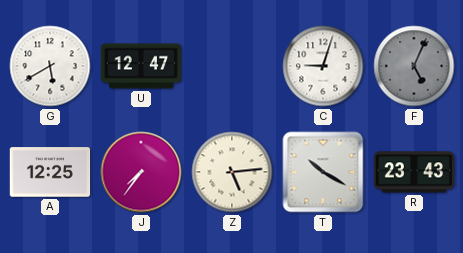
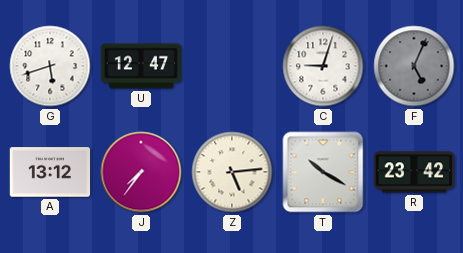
G: 5:40 -> 5:42 (50, 66)
A: 12:25 -> 13:12 (50, 172)
R: 23:43 -> 23:42 (414, 172)
